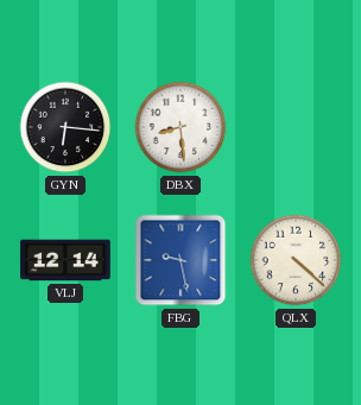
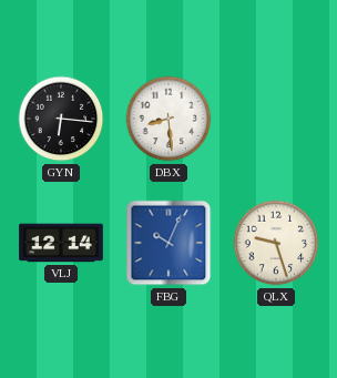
FBG: 9:28 -> 10:04 (168, 243)
QLX: 4:22 -> 9:27 (276, 243)
